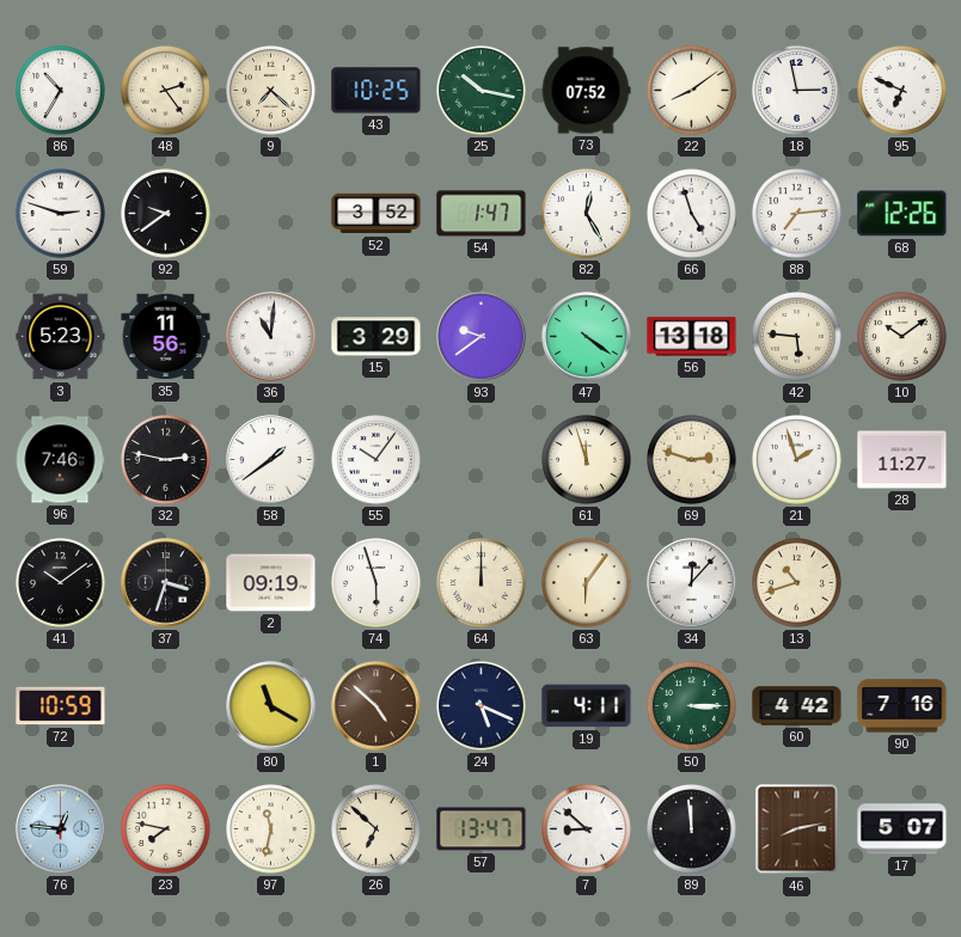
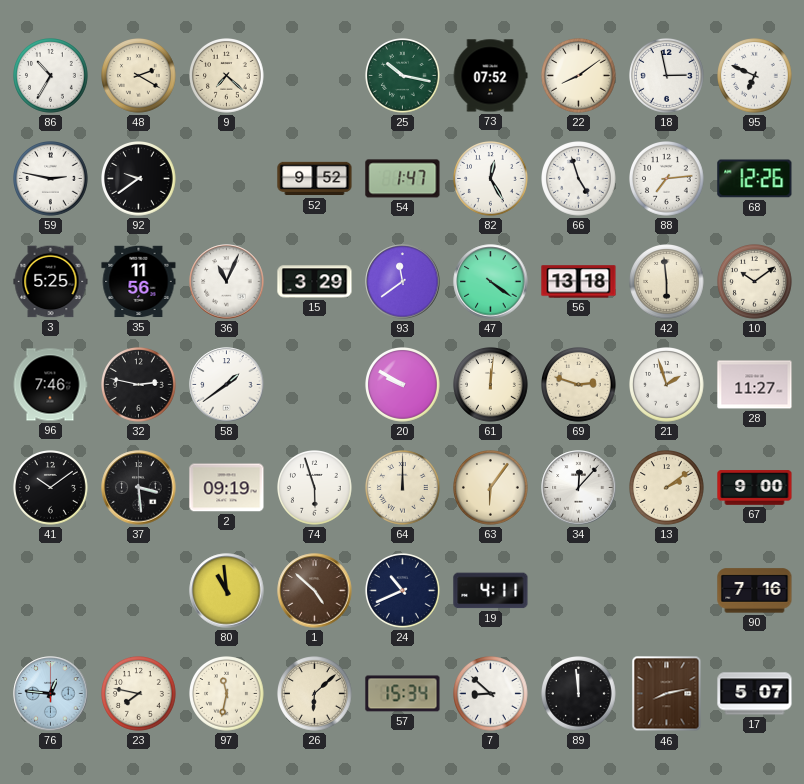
48: 2:24 -> 2:20 (139, 76)
43: 10:25 -> none (377, 91)
59: 2:48 -> 2:47 (51, 179)
52: 3:52 -> 9:52 (315, 179)
3: 5:23 -> 5:25 (51, 282)
36: 11:01 -> 11:04 (227, 282)
93: 9:39 -> 11:39 (403, 282)
42: 5:46 -> 5:59 (667, 282)
55: 10:06 -> none (377, 460)
20: none -> 9:50 (403, 385)
61: 11:57 -> 12:01 (491, 385)
37: 3:33 -> 3:29 (139, 488)
13: 10:42 -> 2:09 (667, 488)
67: none -> 9:00 (755, 488)
72: 10:59 -> none (61, 706)
80: 11:20 -> 10:59 (227, 591)
24: 5:19 -> 10:41 (403, 591)
50: 3:15 -> none (692, 706)
60: 4:42 -> none (797, 706)
26: 6:52 -> 6:08 (315, 694)
57: 13:47 -> 15:34 (403, 694)
